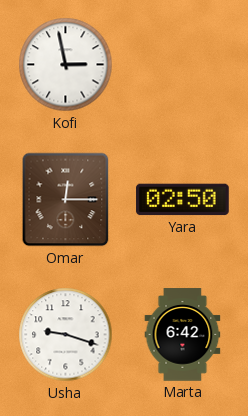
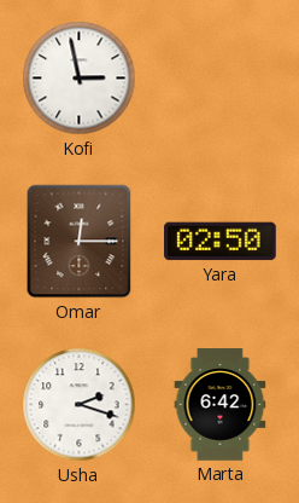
Usha: 9:18 -> 2:18 (80, 405)
